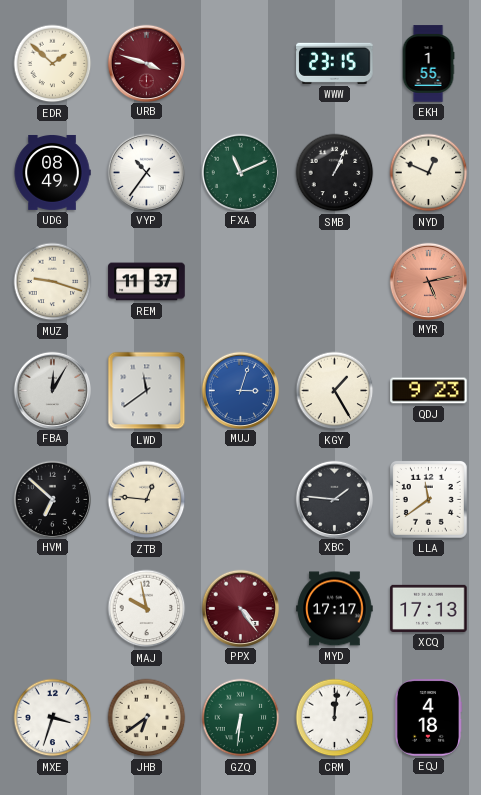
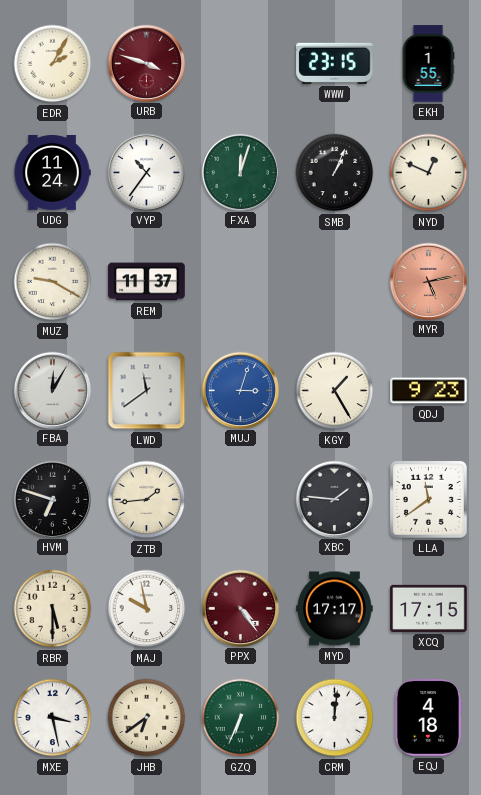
EDR: 1:52 -> 2:05 (53, 64)
UDG: 08:49 -> 11:24 (52, 172)
FXA: 11:11 -> 12:03 (240, 172)
MUZ: 9:18 -> 9:20 (53, 282)
HVM: 6:52 -> 6:48 (52, 499)
ZTB: 12:46 -> 1:44 (147, 500)
RBR: none -> 5:30 (53, 609)
XCQ: 17:13 -> 17:15 (429, 608)
MXE: 3:33 -> 3:28 (53, 718)
GZQ: 6:31 -> 6:34 (241, 718)
